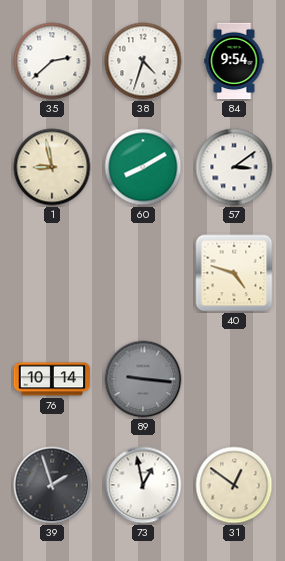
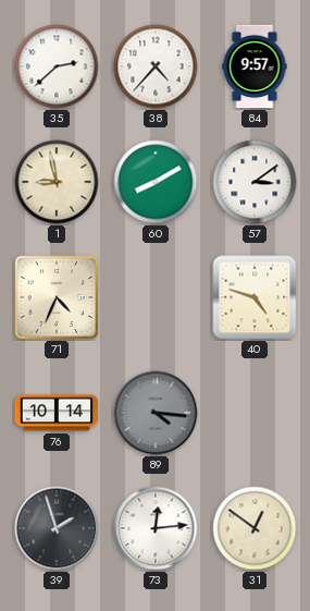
38: 4:33 -> 4:37 (156, 66)
84: 9:54 -> 9:57 (255, 66)
71: none -> 4:34 (57, 297)
89: 9:16 -> 4:16 (156, 413)
73: 12:58 -> 12:14 (156, 528)
